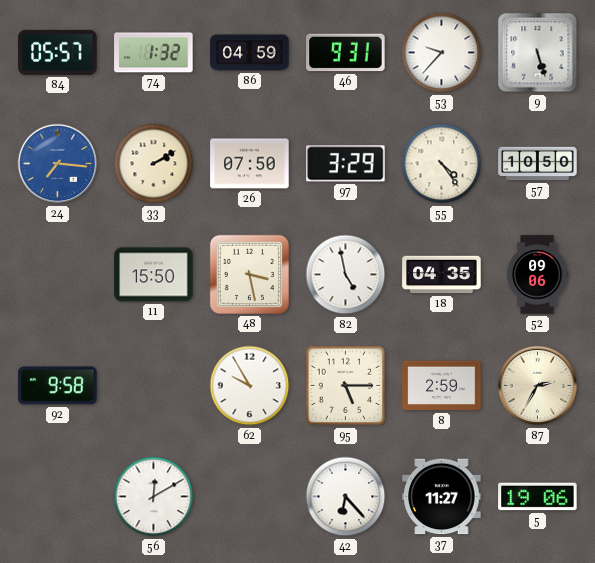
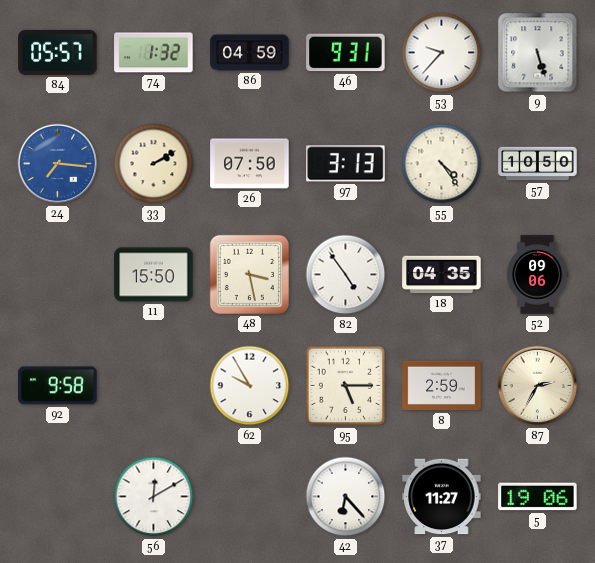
97: 3:29 -> 3:13 (346, 164)
82: 4:58 -> 4:54 (346, 275)
